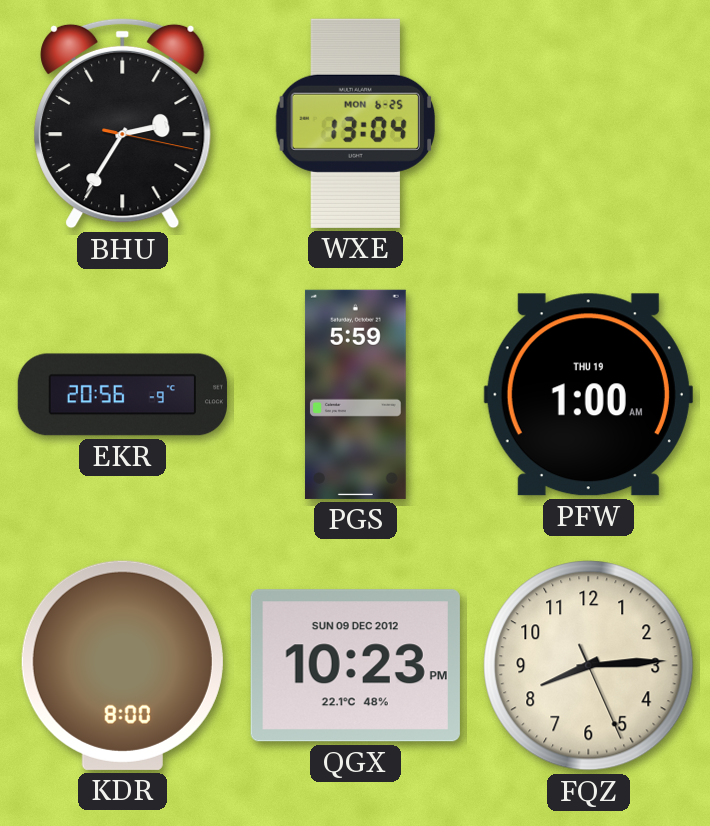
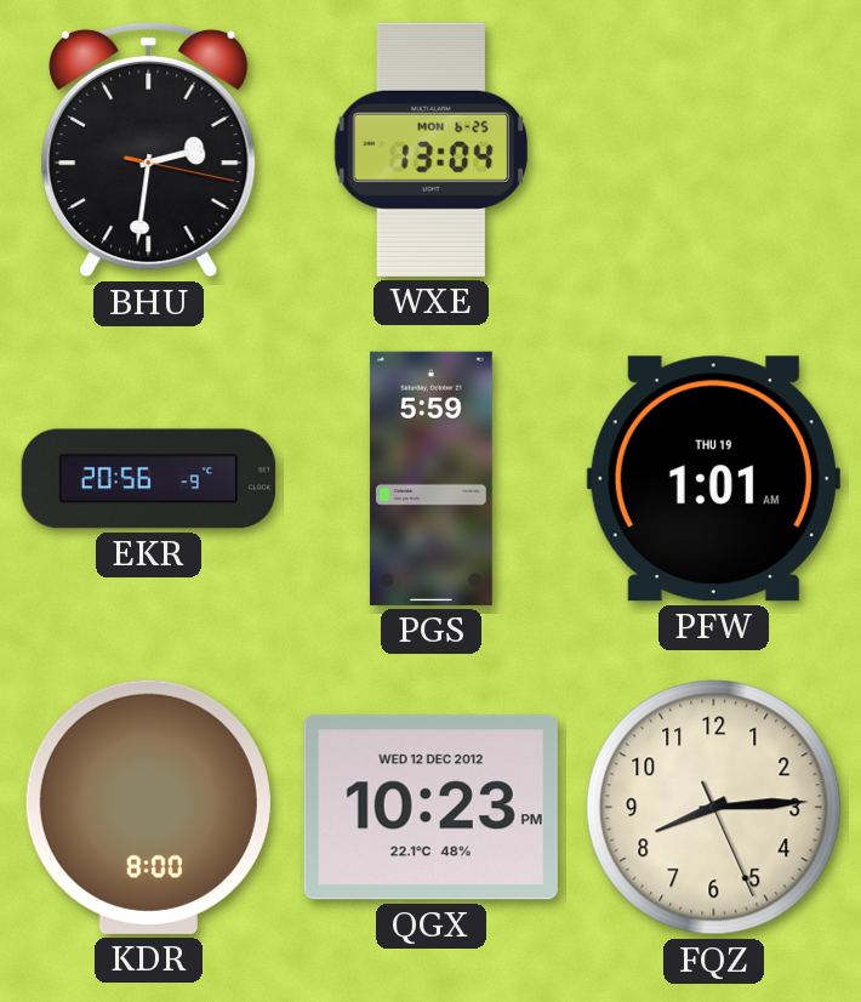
BHU: 2:35 -> 2:31 (149, 149)
PFW: 1:00 -> 1:01 (713, 479)
QGX date: SUN 09 DEC 2012 -> WED 12 DEC 2012 (430, 808)
